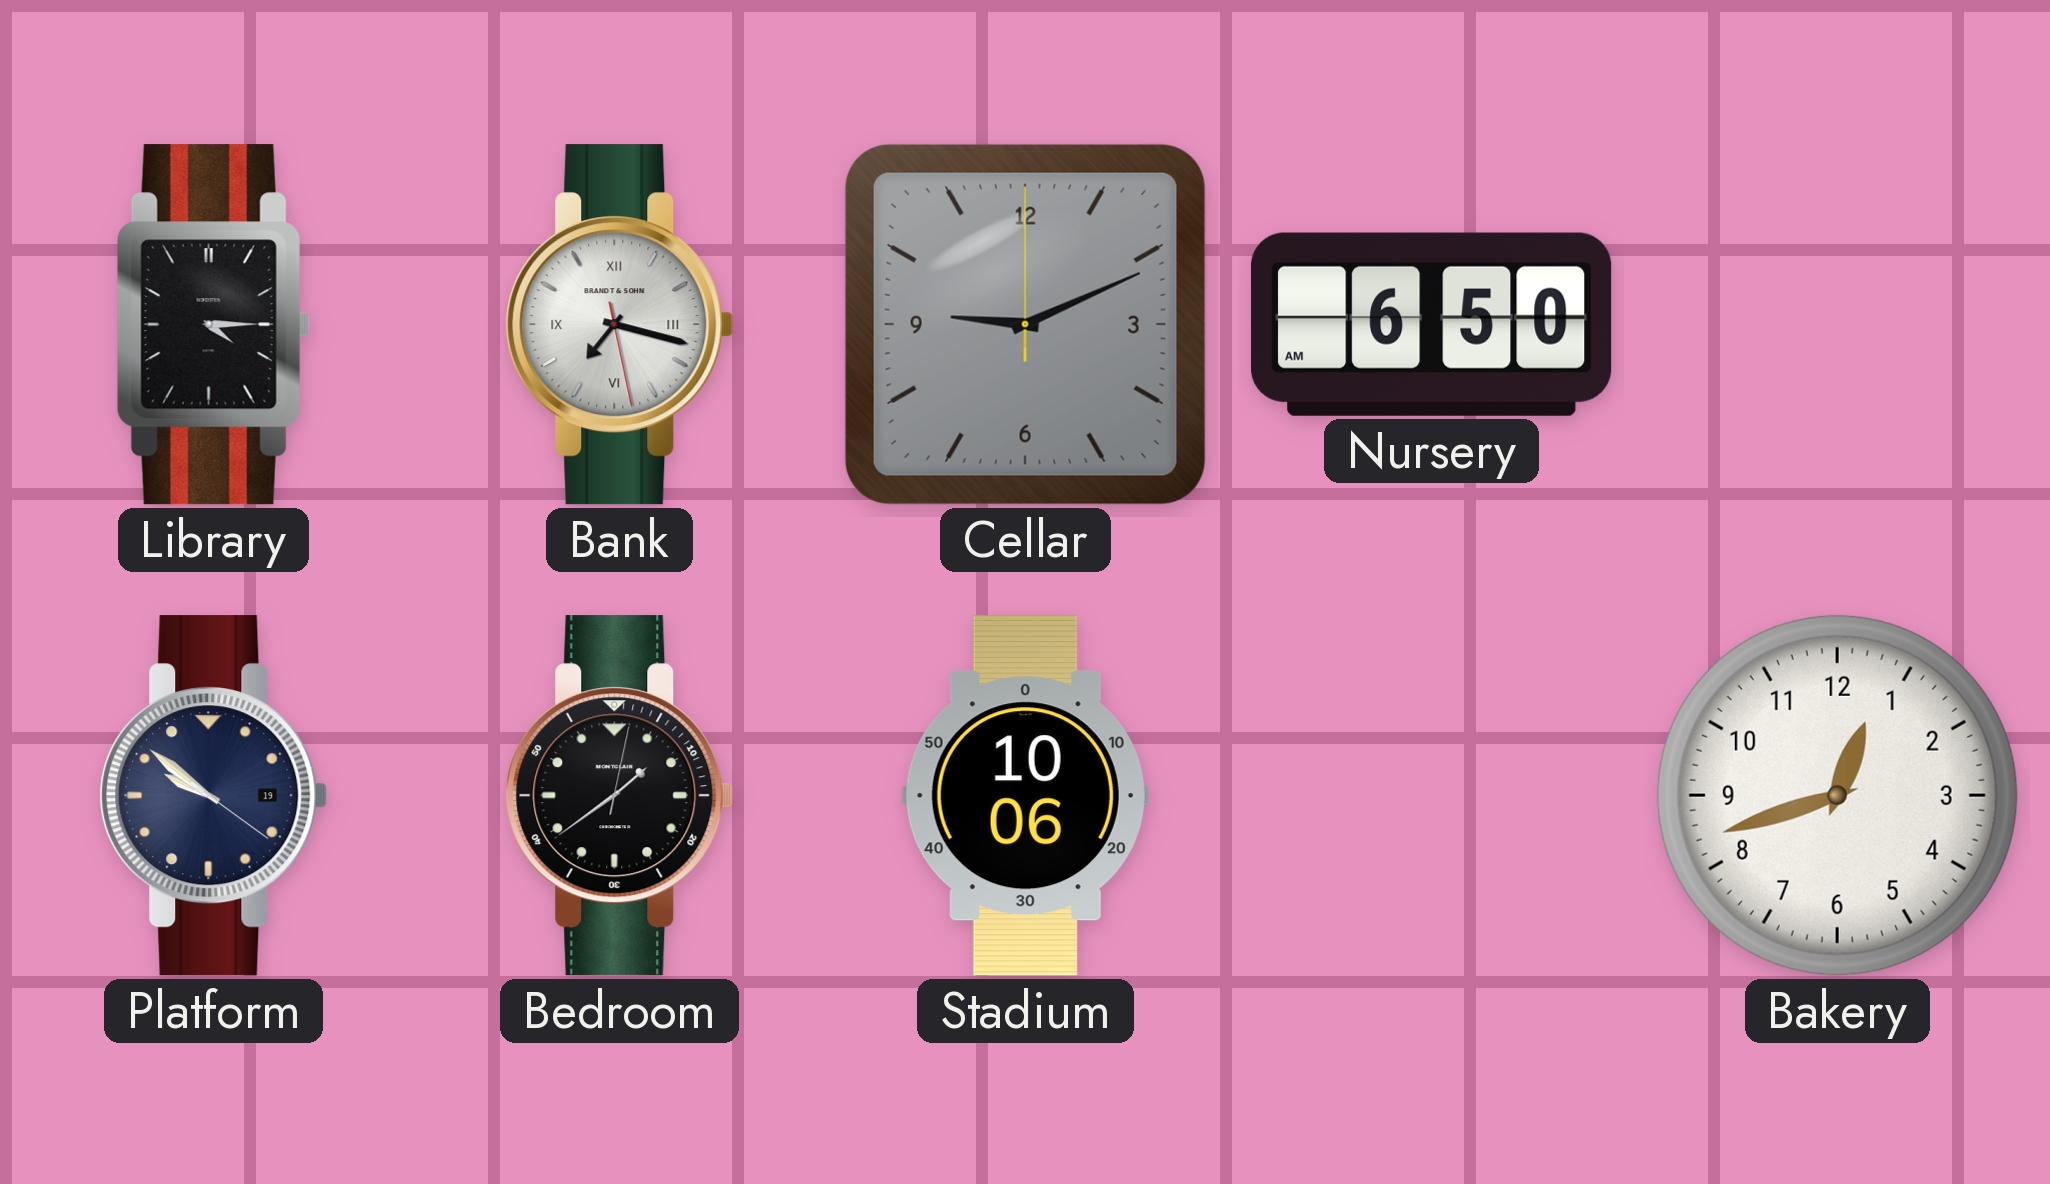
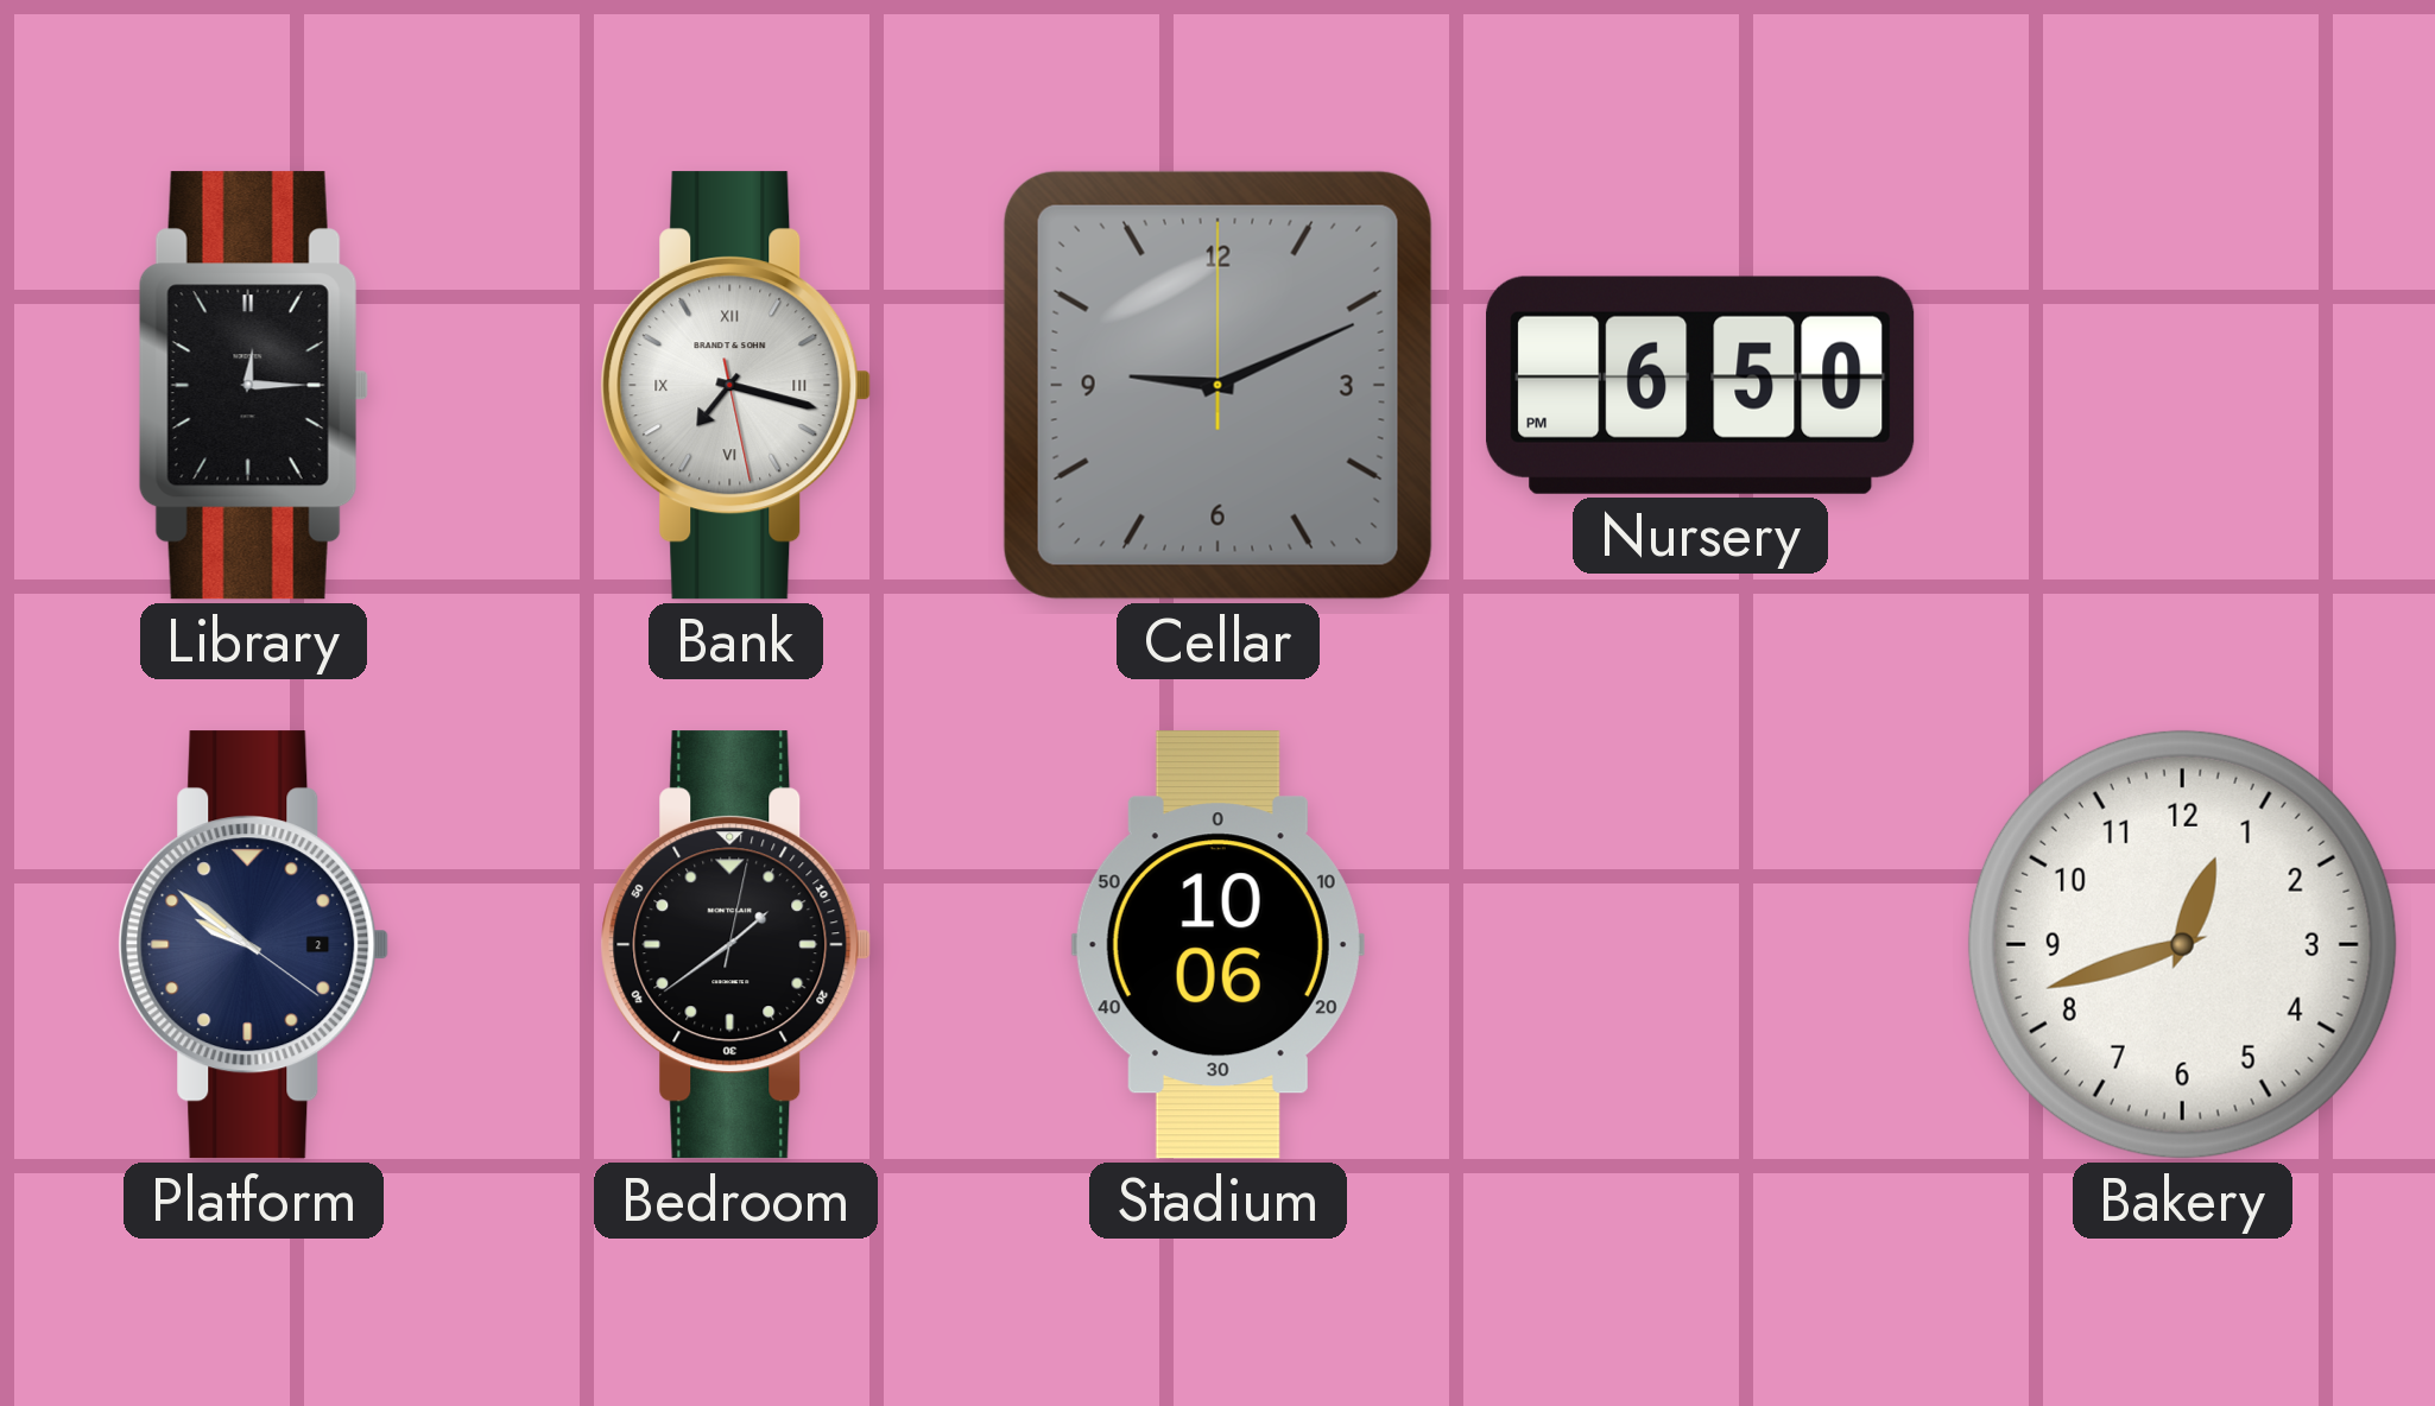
Library: 4:15 -> 12:15 (253, 386)
Nursery: 6:50 AM -> 6:50 PM (1701, 385)
Platform date: 19 -> 2 (254, 945)
